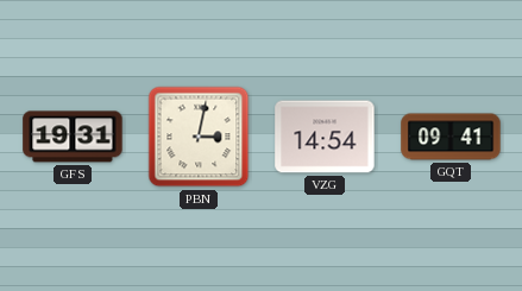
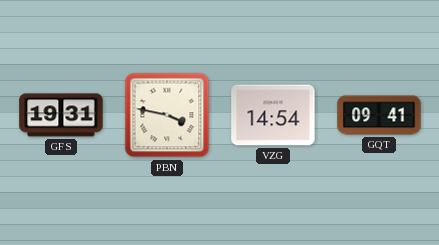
PBN: 3:02 -> 3:47 (167, 115)
